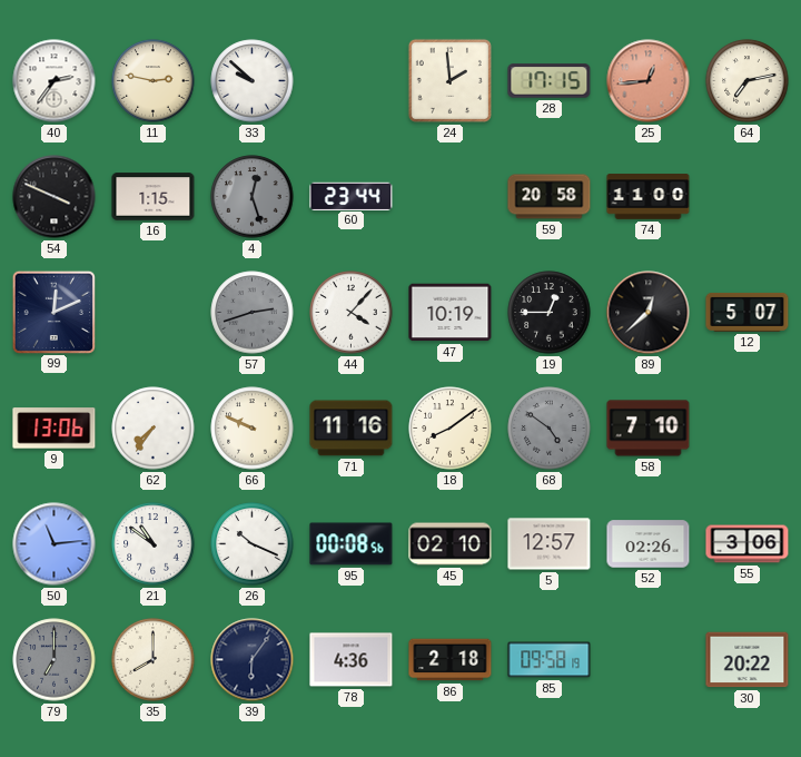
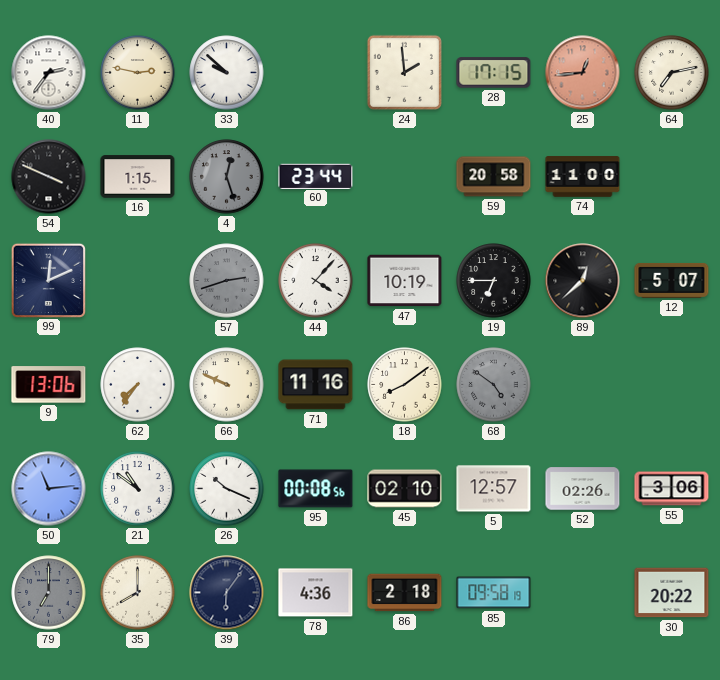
19: 12:45 -> 6:45 (494, 281)
58: 7:10 -> none (649, 429)
